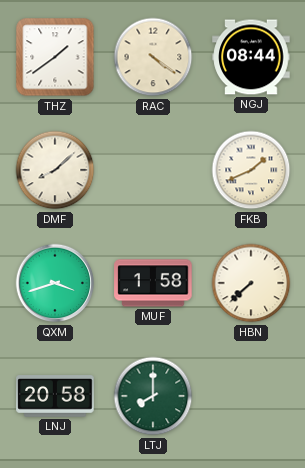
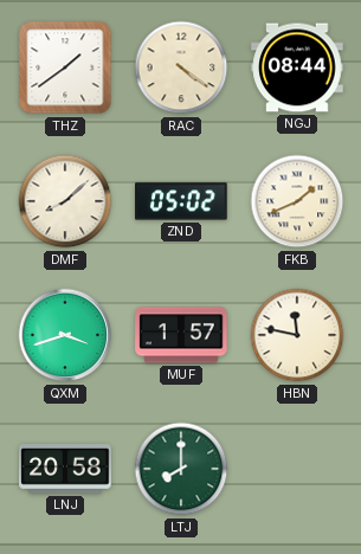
ZND: none -> 05:02 (181, 201)
MUF: 1:58 -> 1:57 (181, 335)
HBN: 7:38 -> 11:47 (297, 335)
